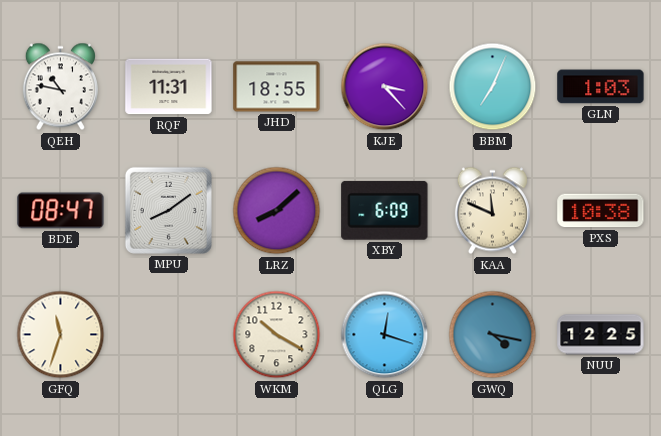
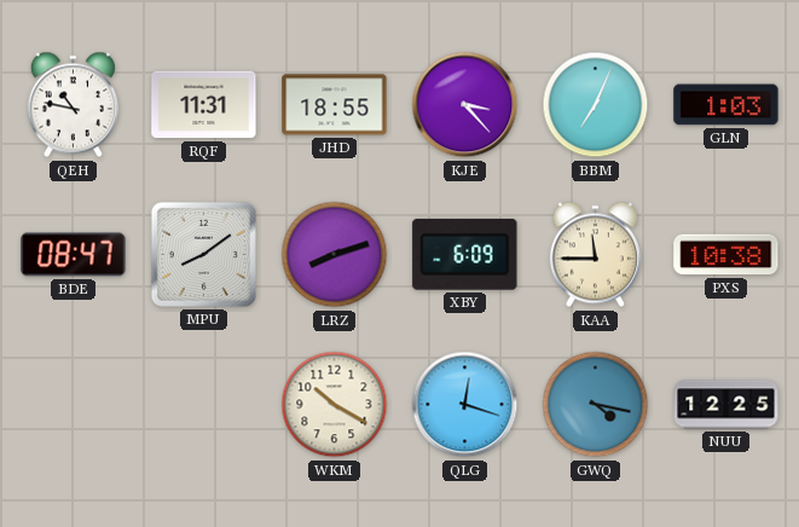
LRZ: 8:08 -> 8:12 (335, 255)
KAA: 11:49 -> 11:45 (595, 255)
GFQ: 11:33 -> none (61, 335)
